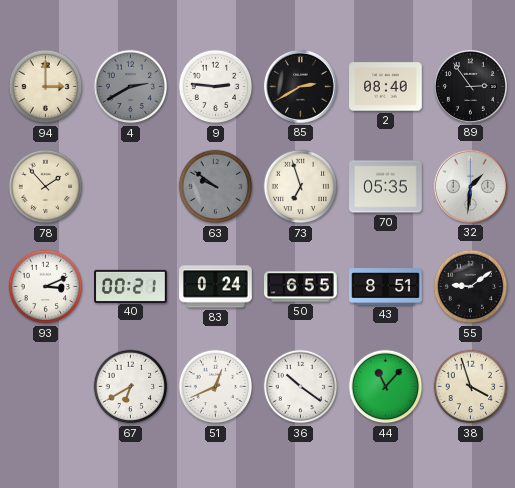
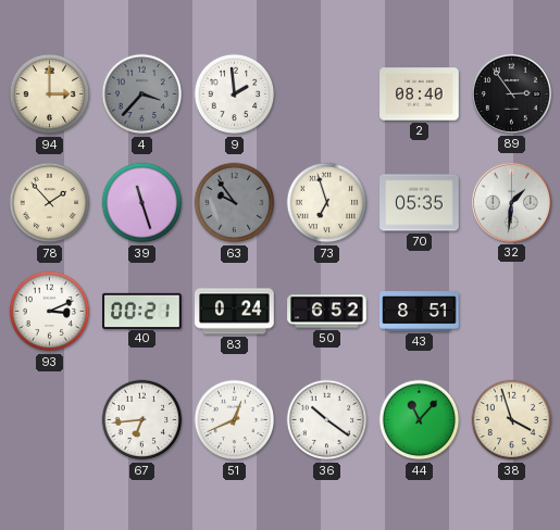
4: 2:40 -> 3:37 (142, 94)
9: 2:46 -> 1:59 (235, 94)
85: 2:40 -> none (300, 86)
39: none -> 11:27 (142, 203)
63: 9:51 -> 9:54 (235, 203)
50: 6:55 -> 6:52 (327, 312)
55: 9:09 -> none (471, 287)
67: 6:40 -> 6:44 (142, 420)
